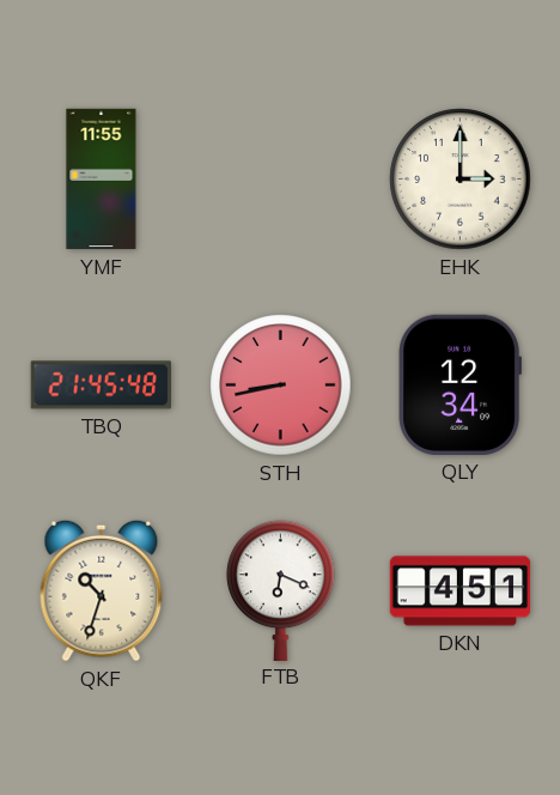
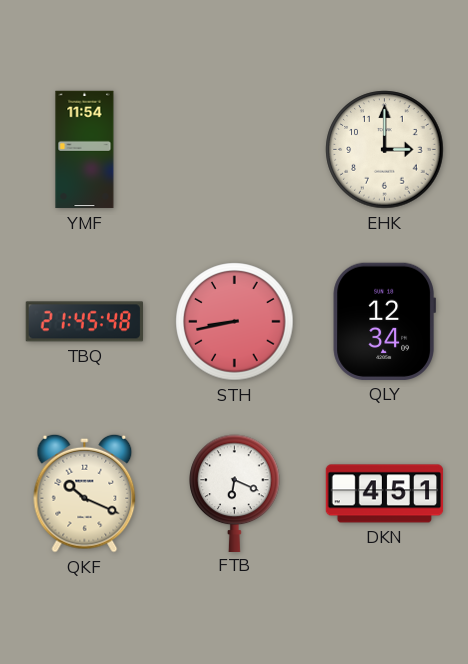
YMF: 11:55 -> 11:54 (85, 150)
QKF: 10:33 -> 10:19 (85, 493)
